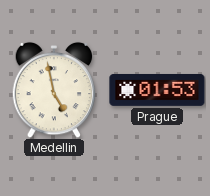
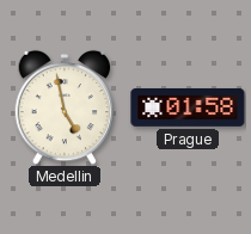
Prague: 01:53 -> 01:58 (188, 107)
